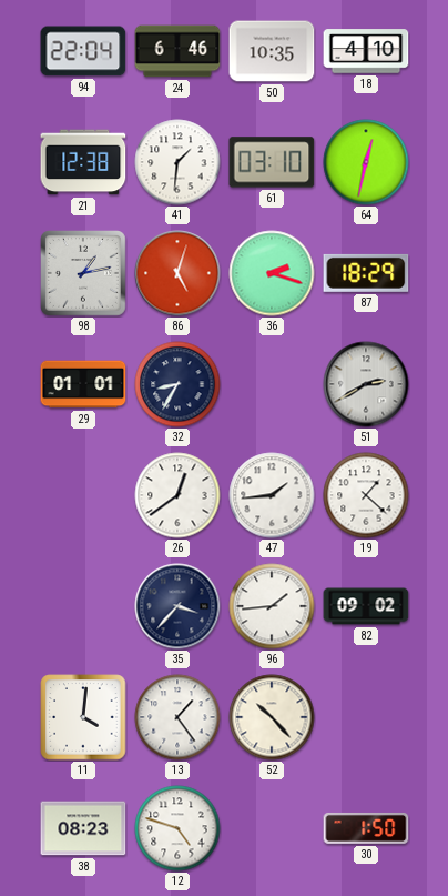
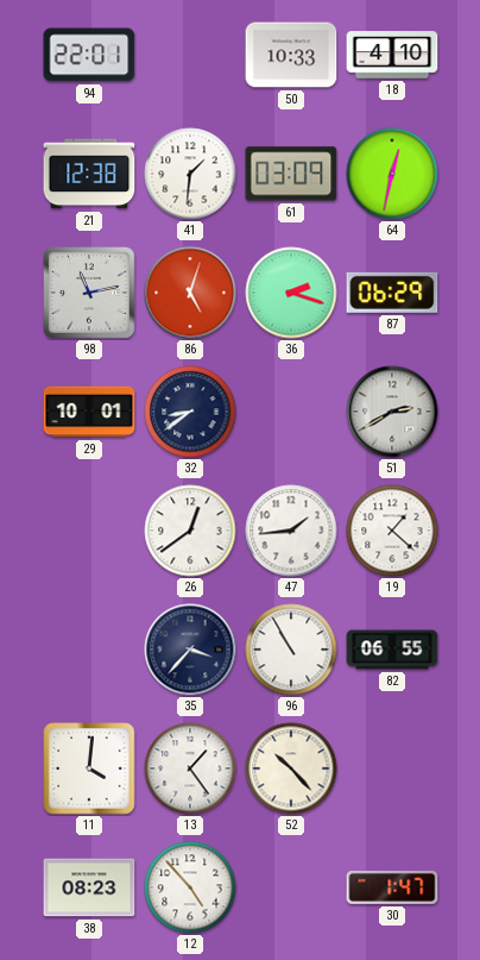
94: 22:04 -> 22:01 (89, 55)
24: 6:46 -> none (177, 51)
50: 10:35 -> 10:33 (291, 55)
61: 03:10 -> 03:09 (291, 174)
98: 1:13 -> 11:13 (90, 294)
87: 18:29 -> 06:29 (392, 293)
29: 01:01 -> 10:01 (89, 412)
32: 8:35 -> 8:39 (190, 412)
96: 1:44 -> 10:55 (291, 650)
82: 09:02 -> 06:55 (392, 650)
12: 4:48 -> 4:53 (190, 887)
30: 1:50 -> 1:47 (392, 887)
